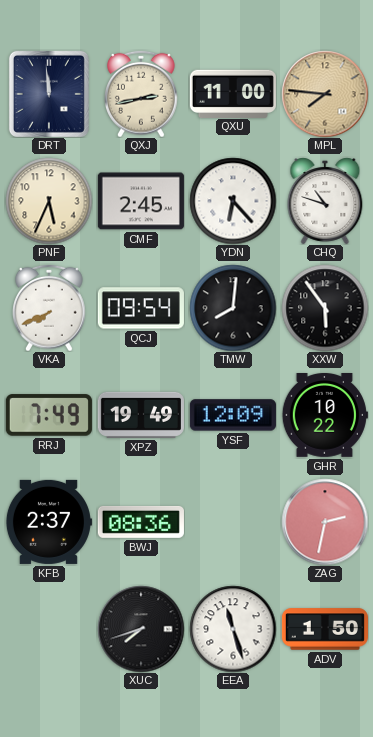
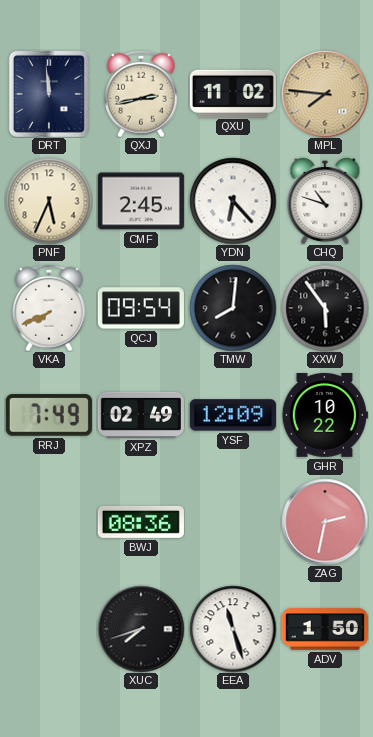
QXU: 11:00 -> 11:02 (233, 93)
XPZ: 19:49 -> 02:49 (141, 415)
KFB: 2:37 -> none (49, 522)
